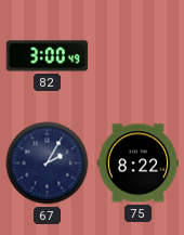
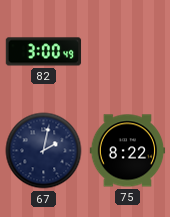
67: 2:05 -> 2:02 (44, 151)
